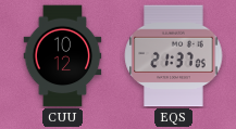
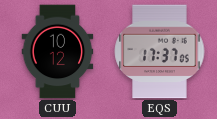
EQS: 21:37 -> 17:37 (160, 52)
